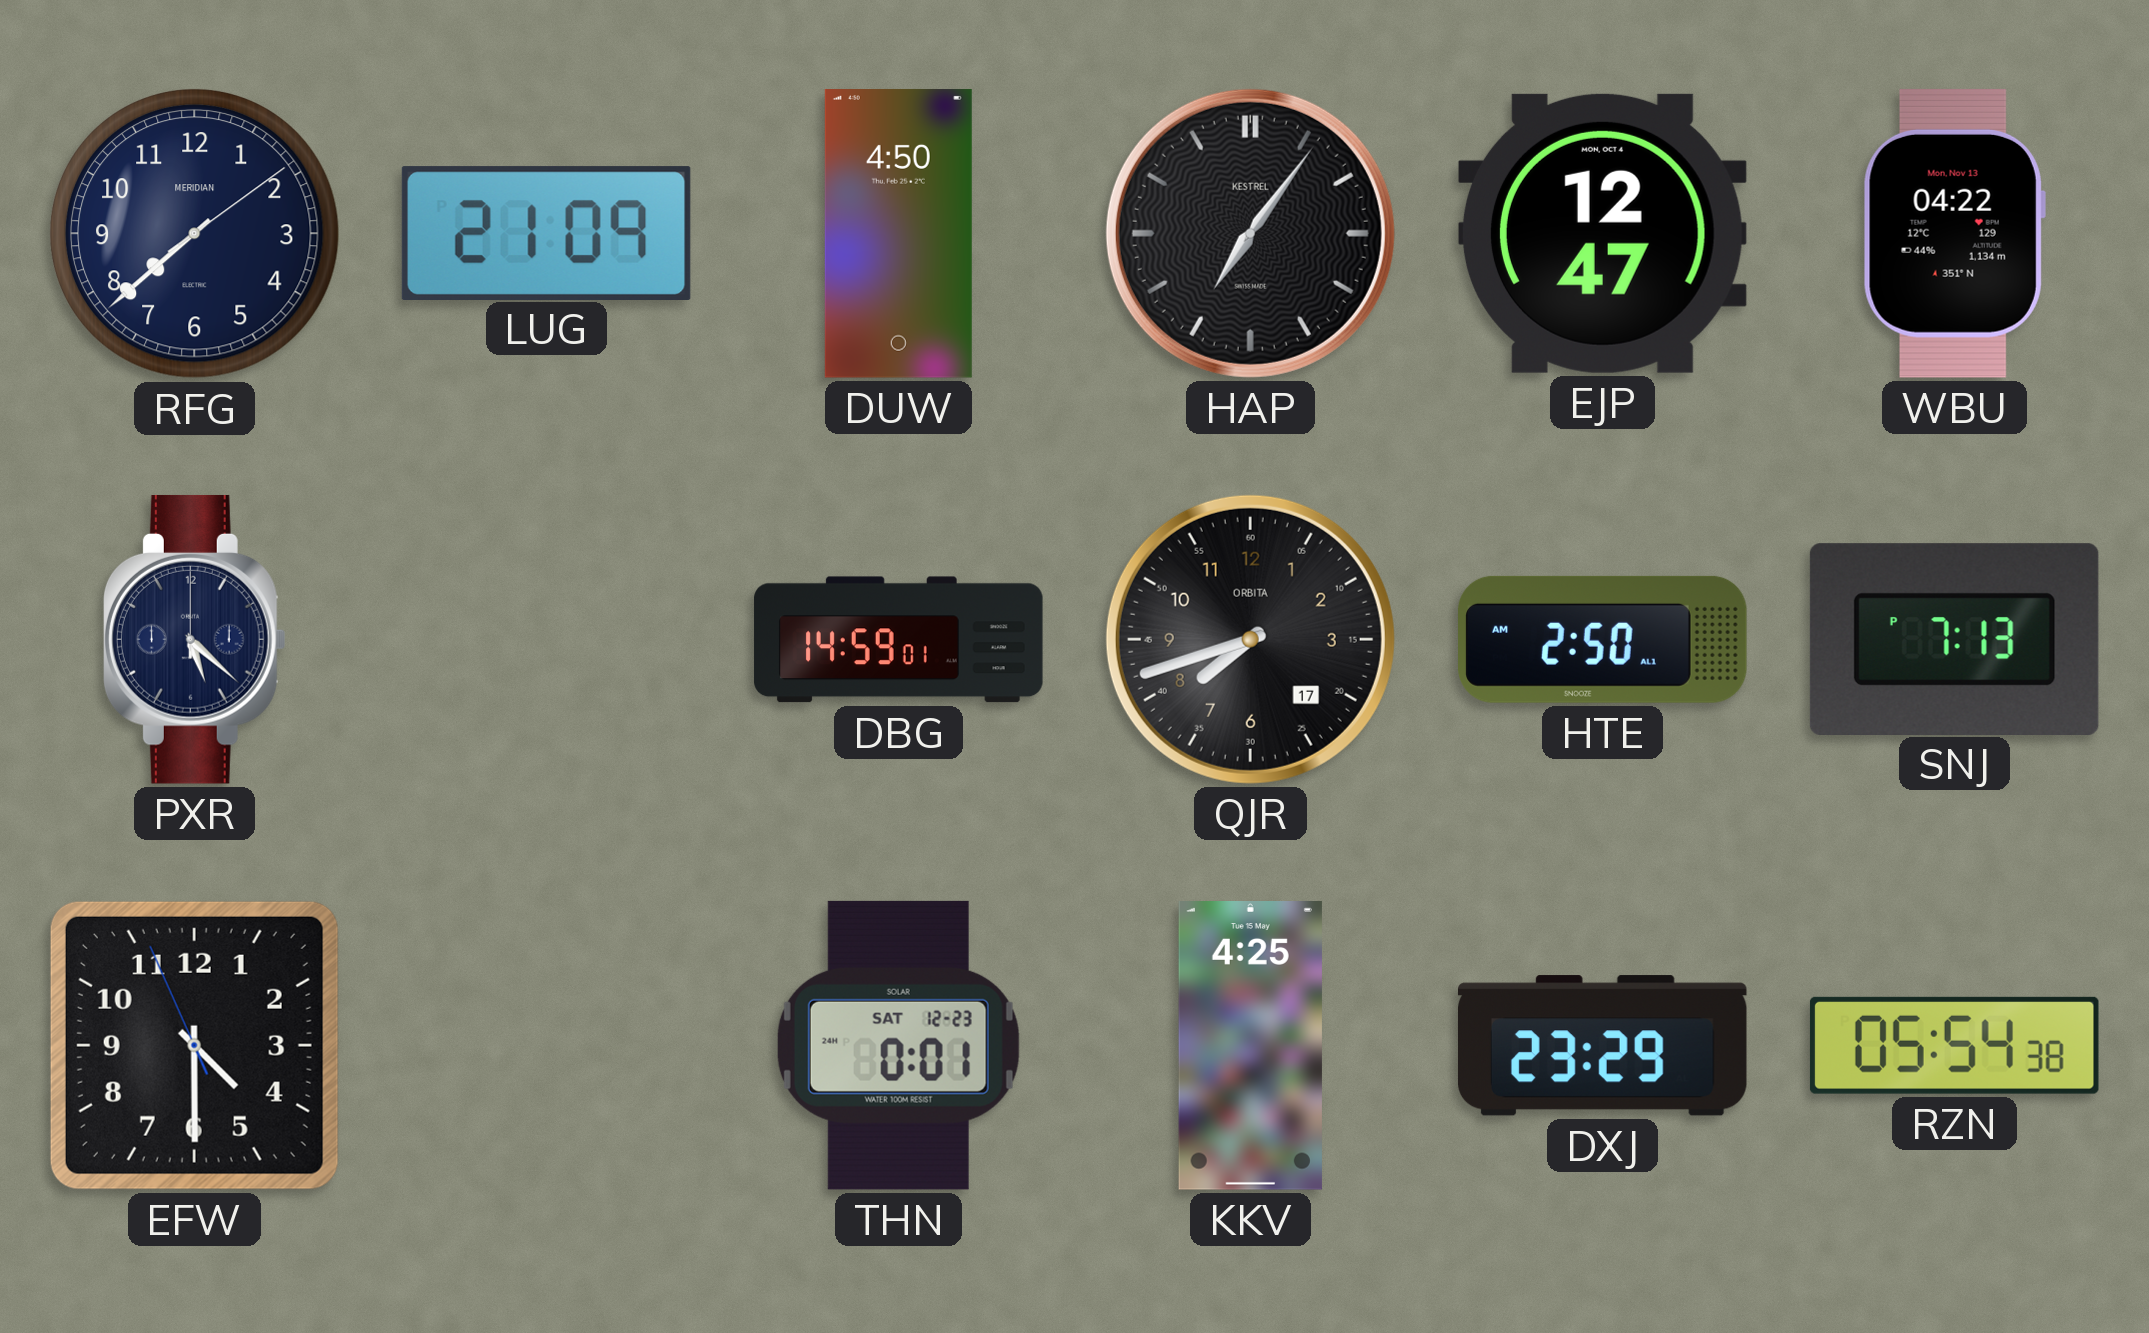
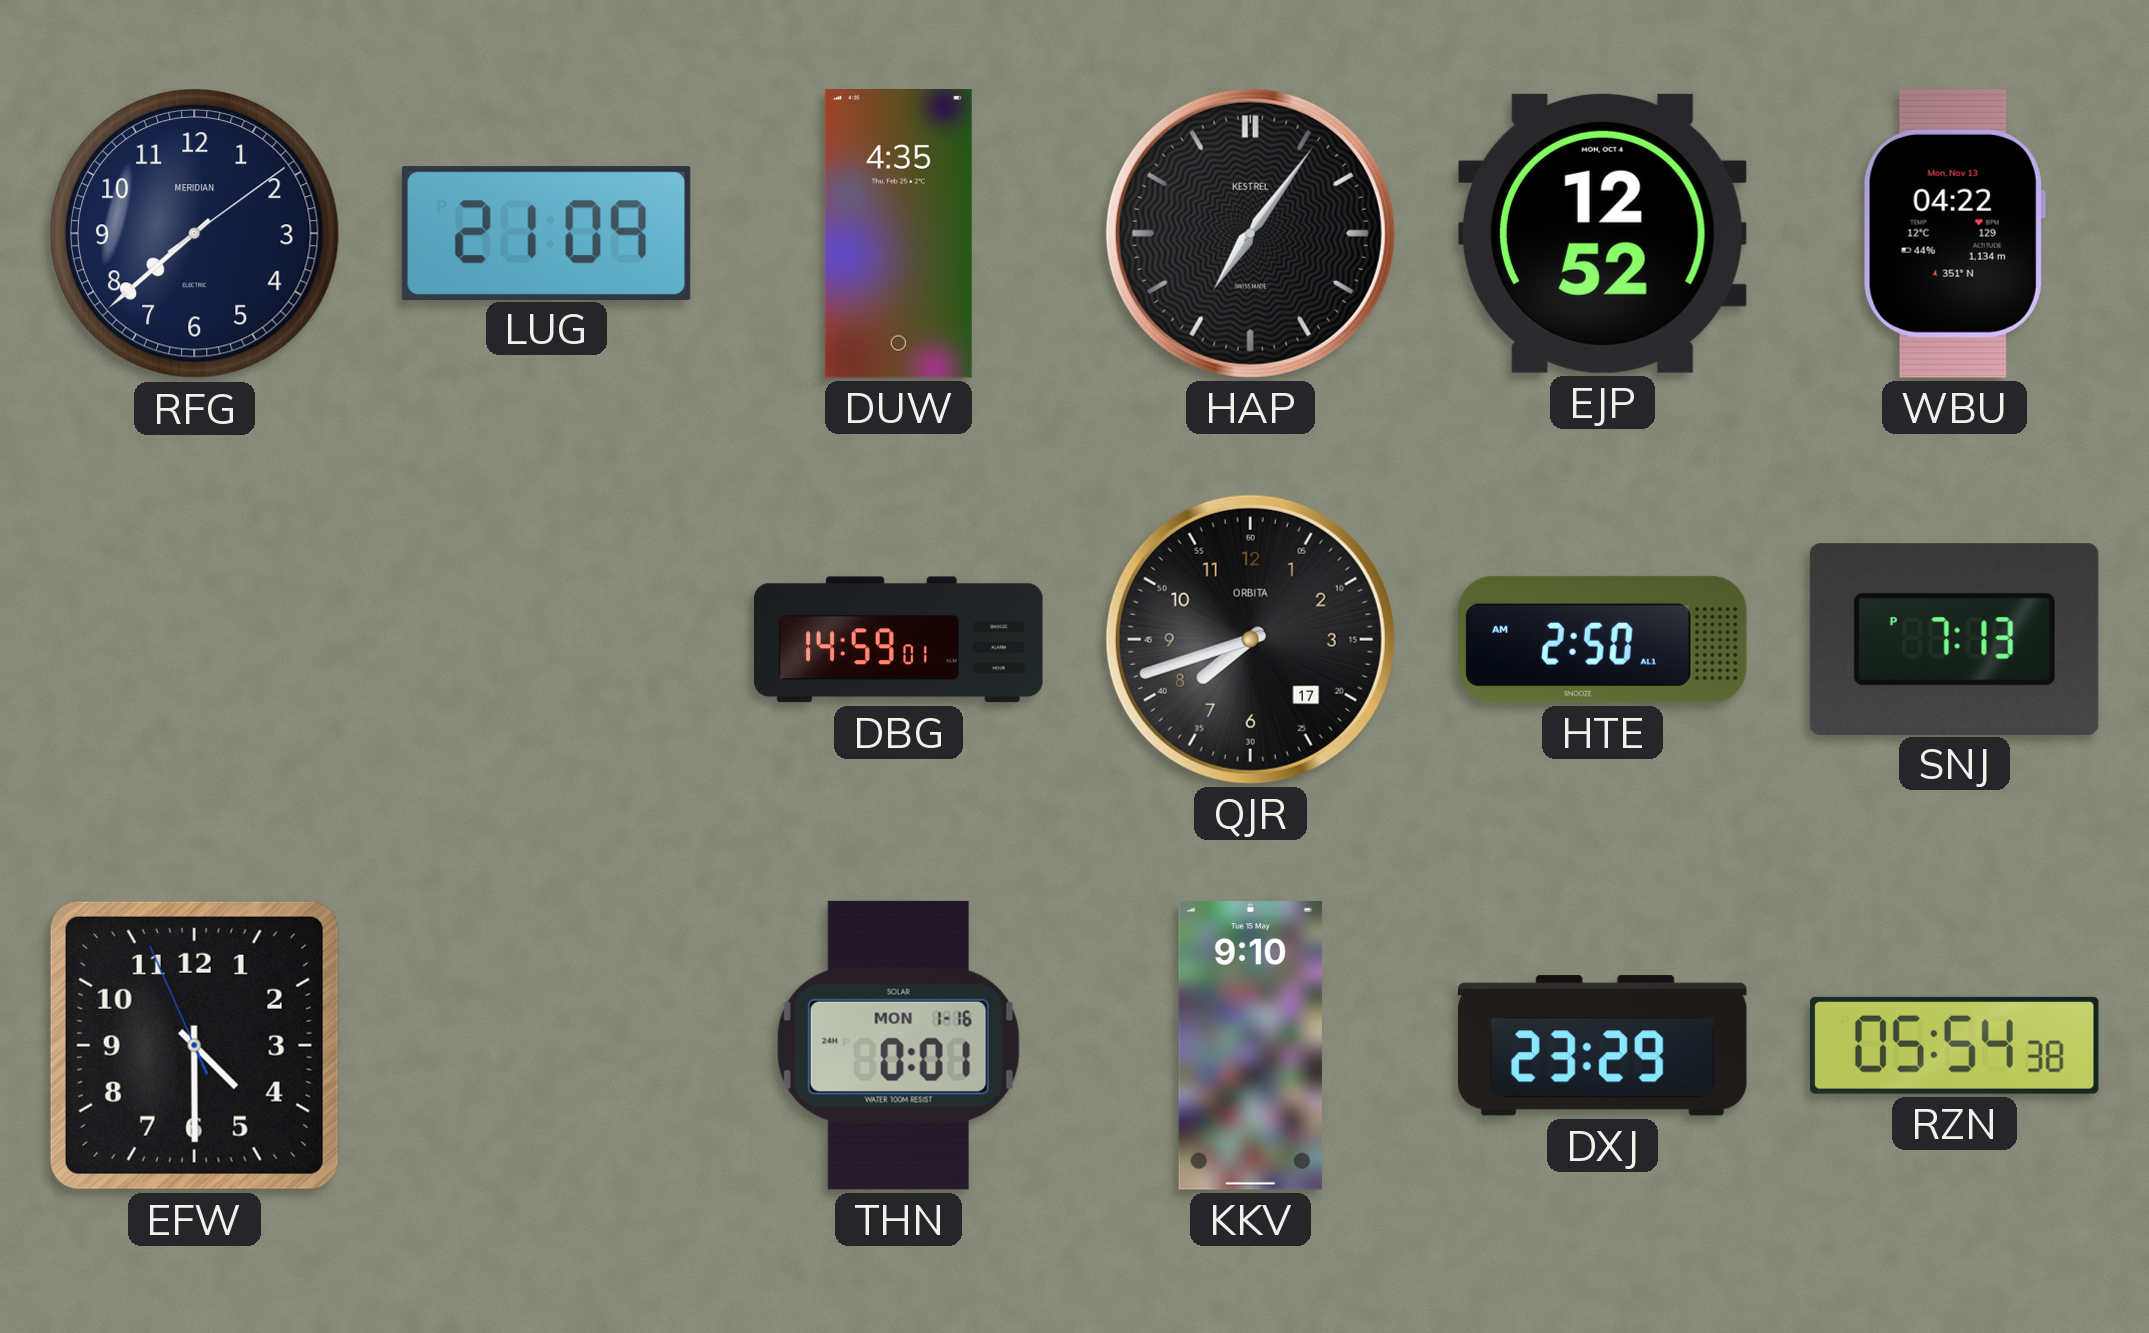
DUW: 4:50 -> 4:35 (898, 234)
EJP: 12:47 -> 12:52 (1602, 233)
PXR: 5:22 -> none (194, 639)
THN date: SAT 12-23 -> MON 1-16 (898, 1045)
KKV: 4:25 -> 9:10 (1250, 1046)
